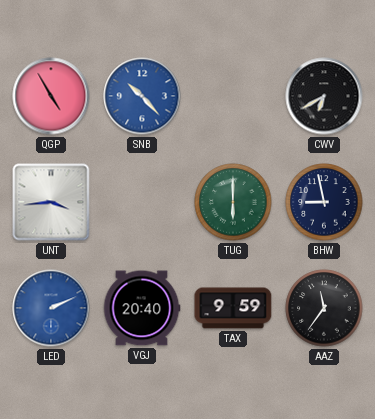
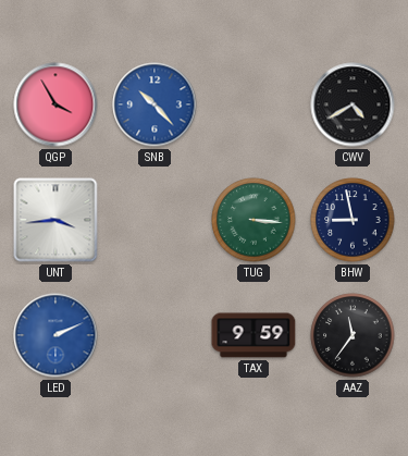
QGP: 4:55 -> 3:55 (55, 104)
CWV: 6:40 -> 4:40 (353, 104)
TUG: 6:00 -> 3:16 (254, 220)
VGJ: 20:40 -> none (142, 308)
